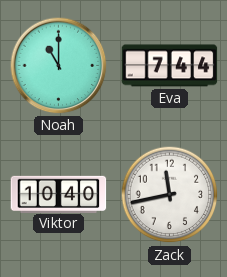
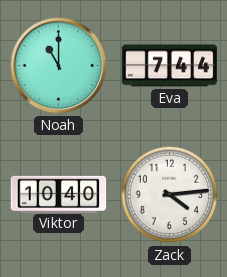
Zack: 11:43 -> 4:14 (170, 195)
